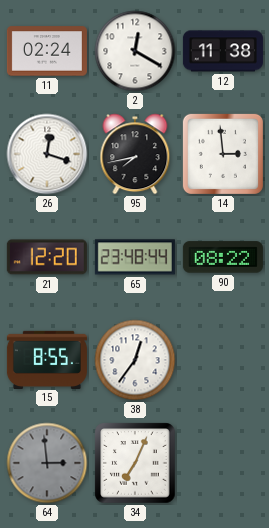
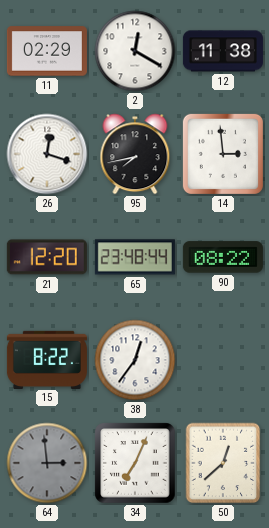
11: 02:24 -> 02:29 (47, 51)
15: 8:55 -> 8:22 (47, 359)
50: none -> 12:38 (223, 463)
